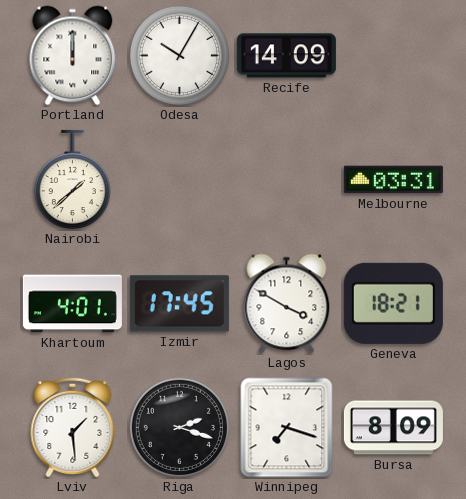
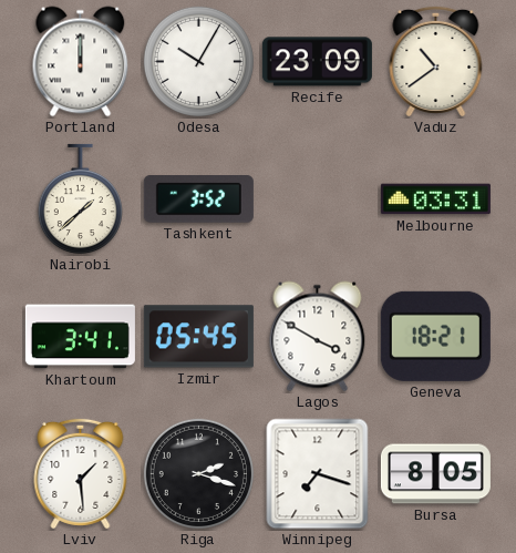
Recife: 14:09 -> 23:09 (317, 62)
Vaduz: none -> 10:39 (436, 61)
Tashkent: none -> 3:52 (198, 199)
Khartoum: 4:01 -> 3:41 (80, 337)
Izmir: 17:45 -> 05:45 (198, 337)
Bursa: 8:09 -> 8:05 (435, 474)
